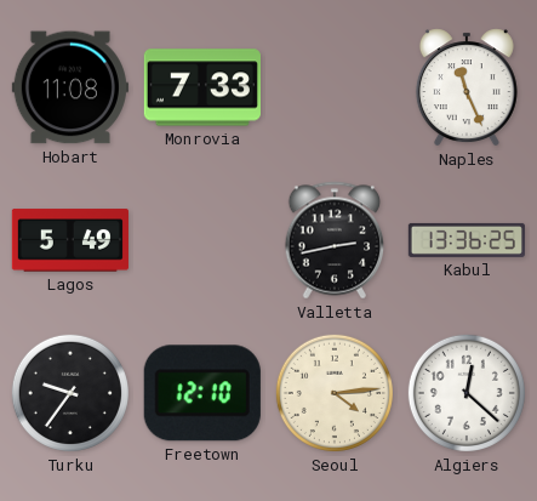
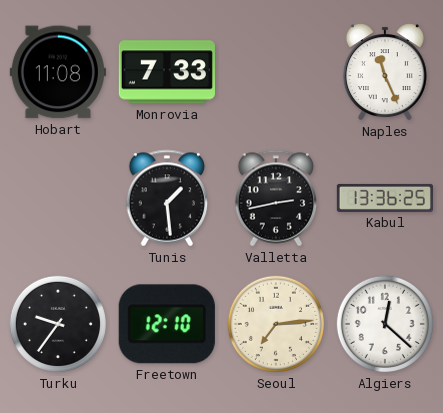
Lagos: 5:49 -> none (70, 240)
Tunis: none -> 1:29 (167, 198)
Seoul: 4:14 -> 7:14 (276, 324)
